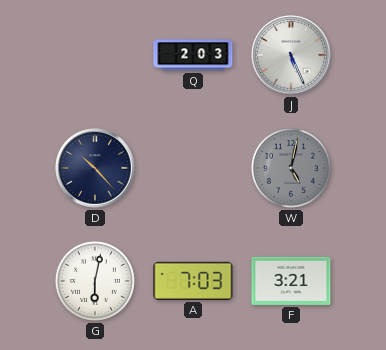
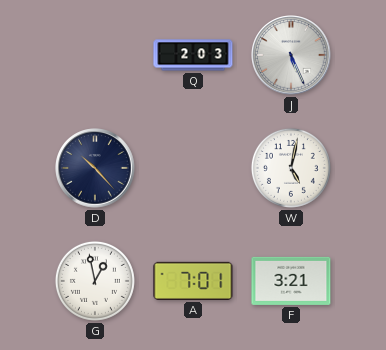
W dial: grey -> white (291, 168)
G: 6:02 -> 12:58 (95, 281)
A: 7:03 -> 7:01 (193, 281)
